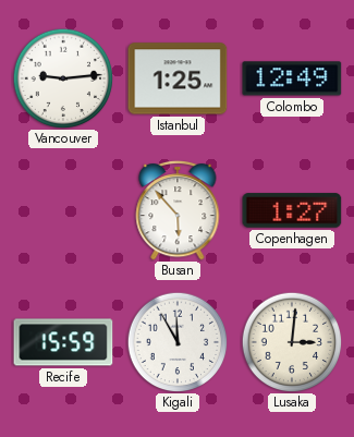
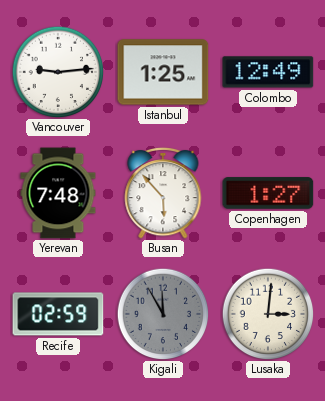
Yerevan: none -> 7:48 (58, 193)
Recife: 15:59 -> 02:59 (58, 314)
Kigali dial: white -> grey (163, 314)
